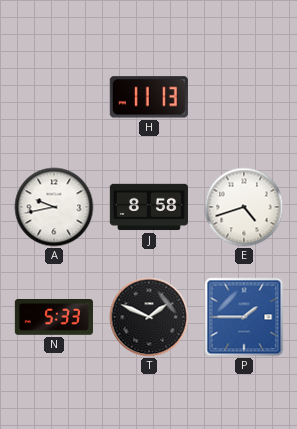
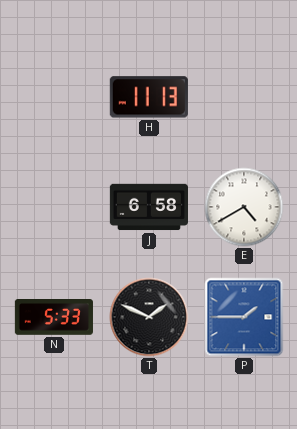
A: 9:43 -> none (54, 207)
J: 8:58 -> 6:58 (148, 207)
E: 4:42 -> 4:40 (244, 207)
